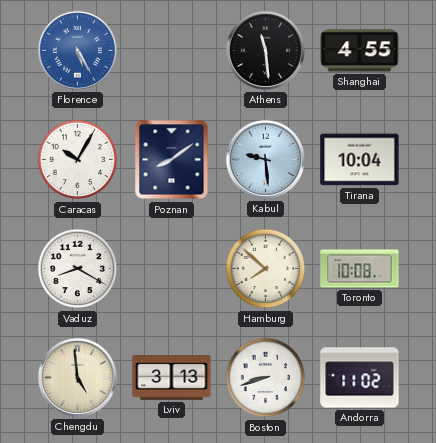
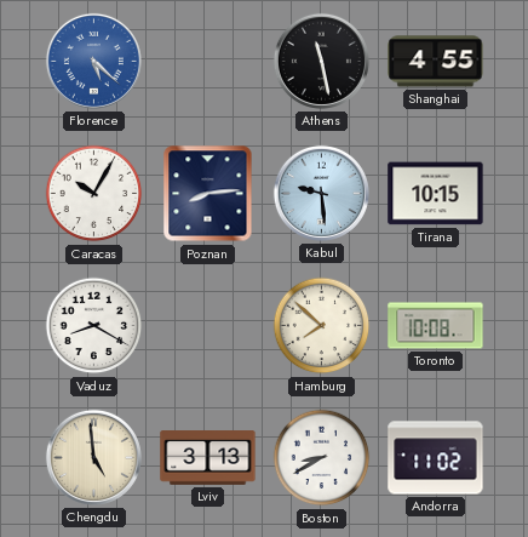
Florence: 5:25 -> 5:22 (93, 61)
Athens: 11:29 -> 11:28 (321, 61)
Poznan: 8:09 -> 8:14 (208, 194)
Tirana: 10:04 -> 10:15 (436, 194)
Boston: 8:42 -> 8:40 (322, 458)
